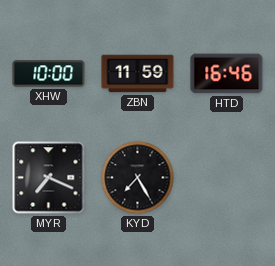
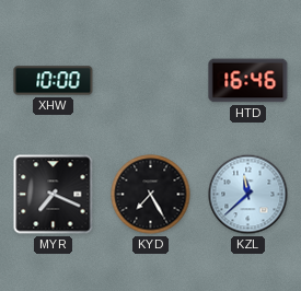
ZBN: 11:59 -> none (138, 74)
KZL: none -> 11:38 (248, 195)
